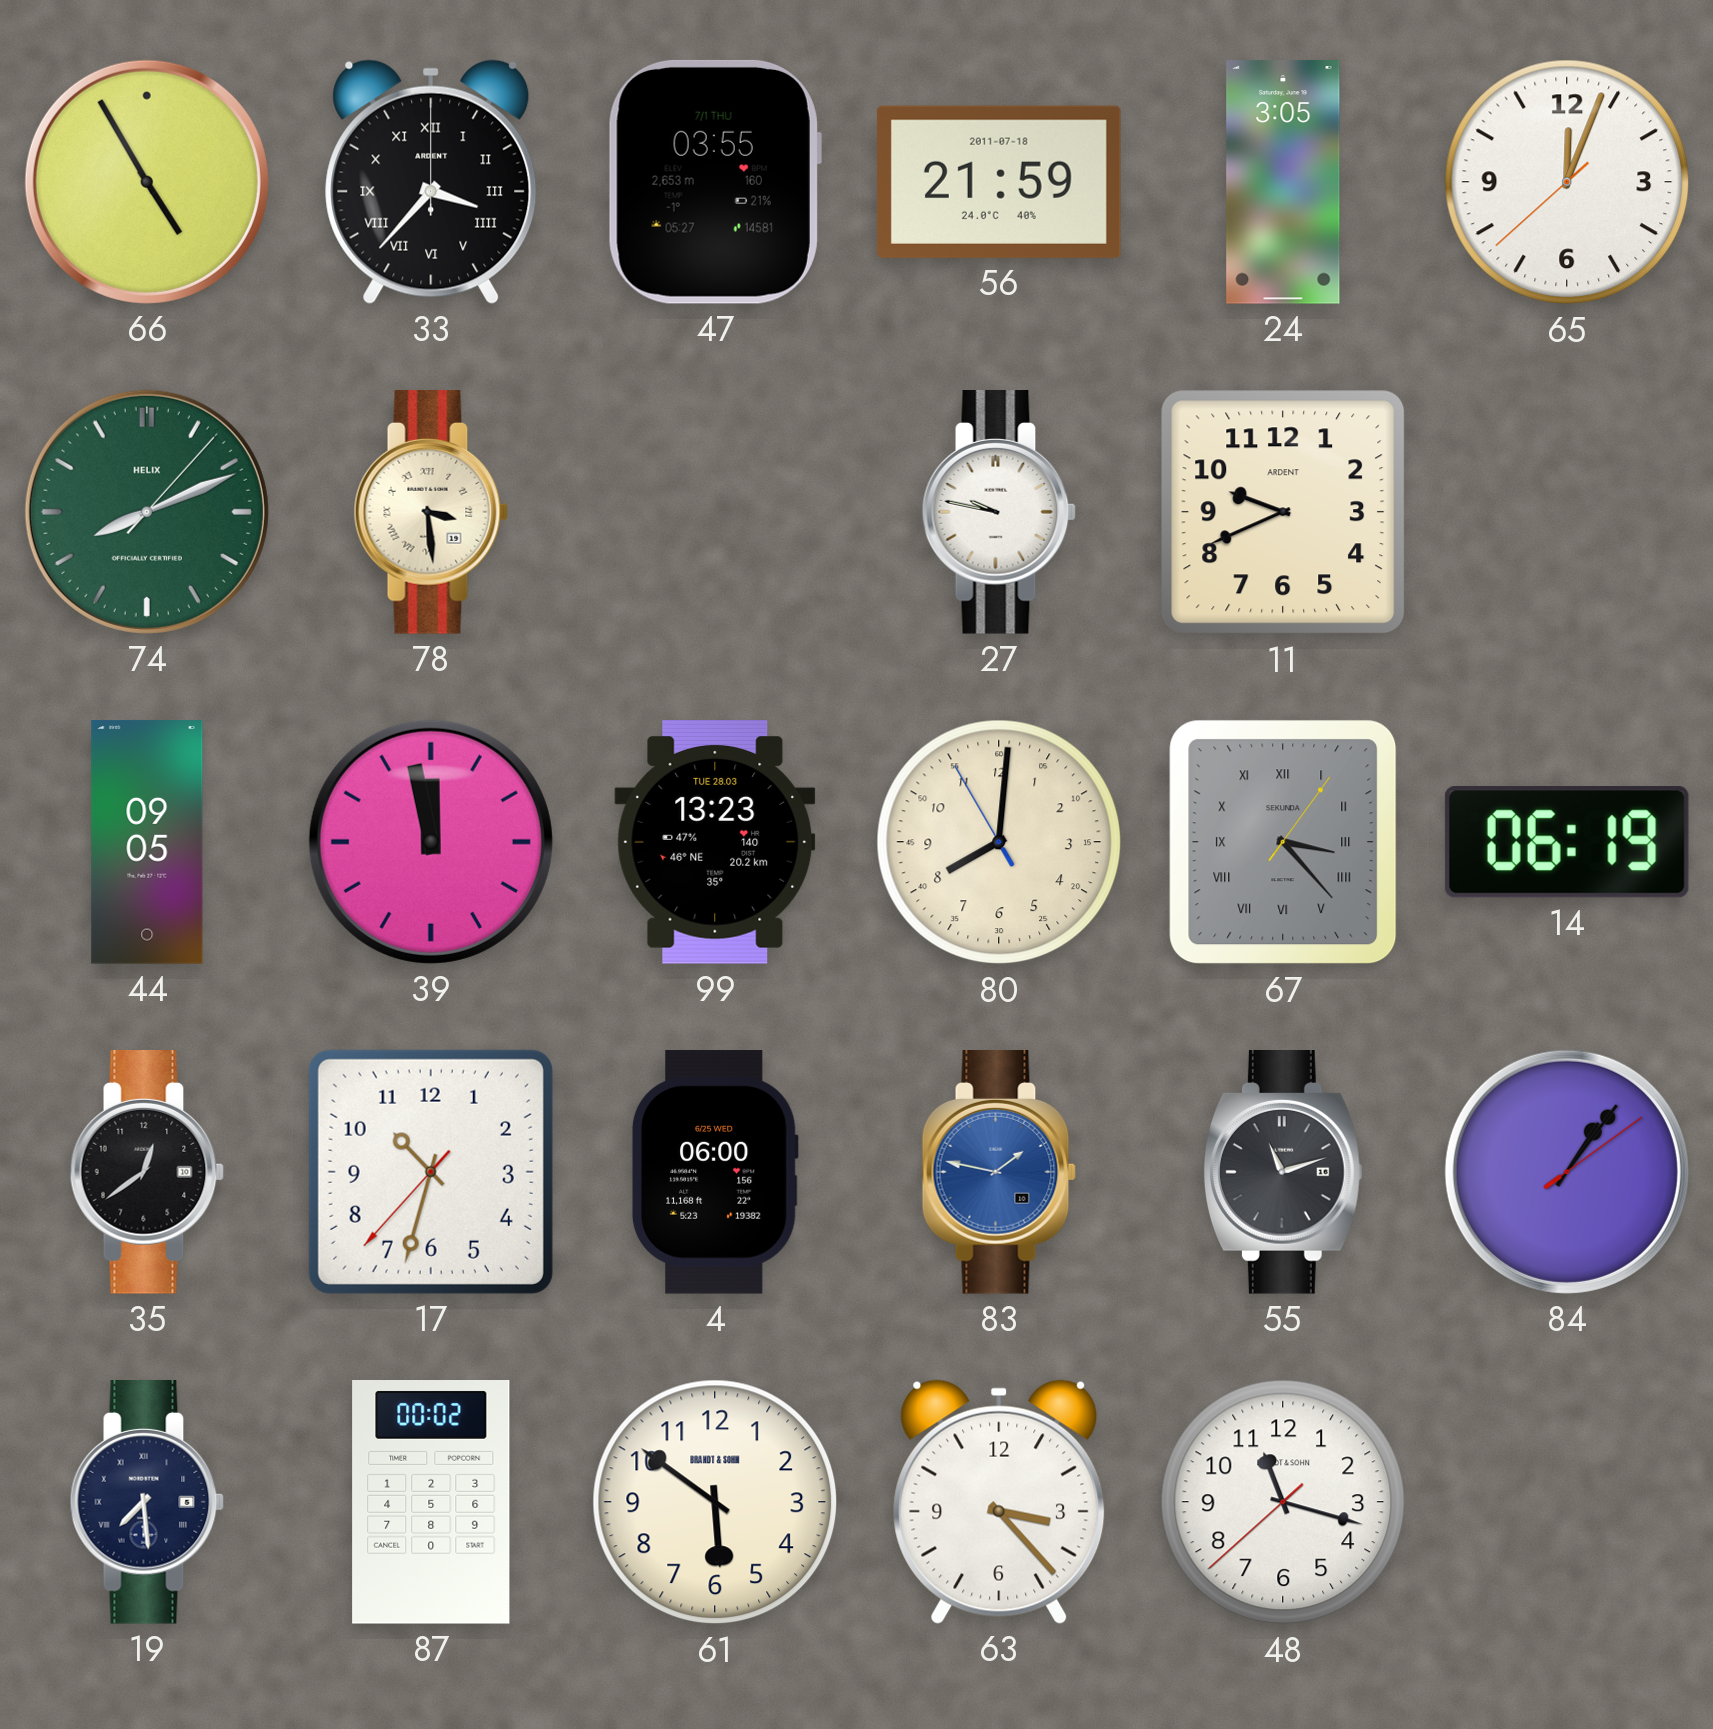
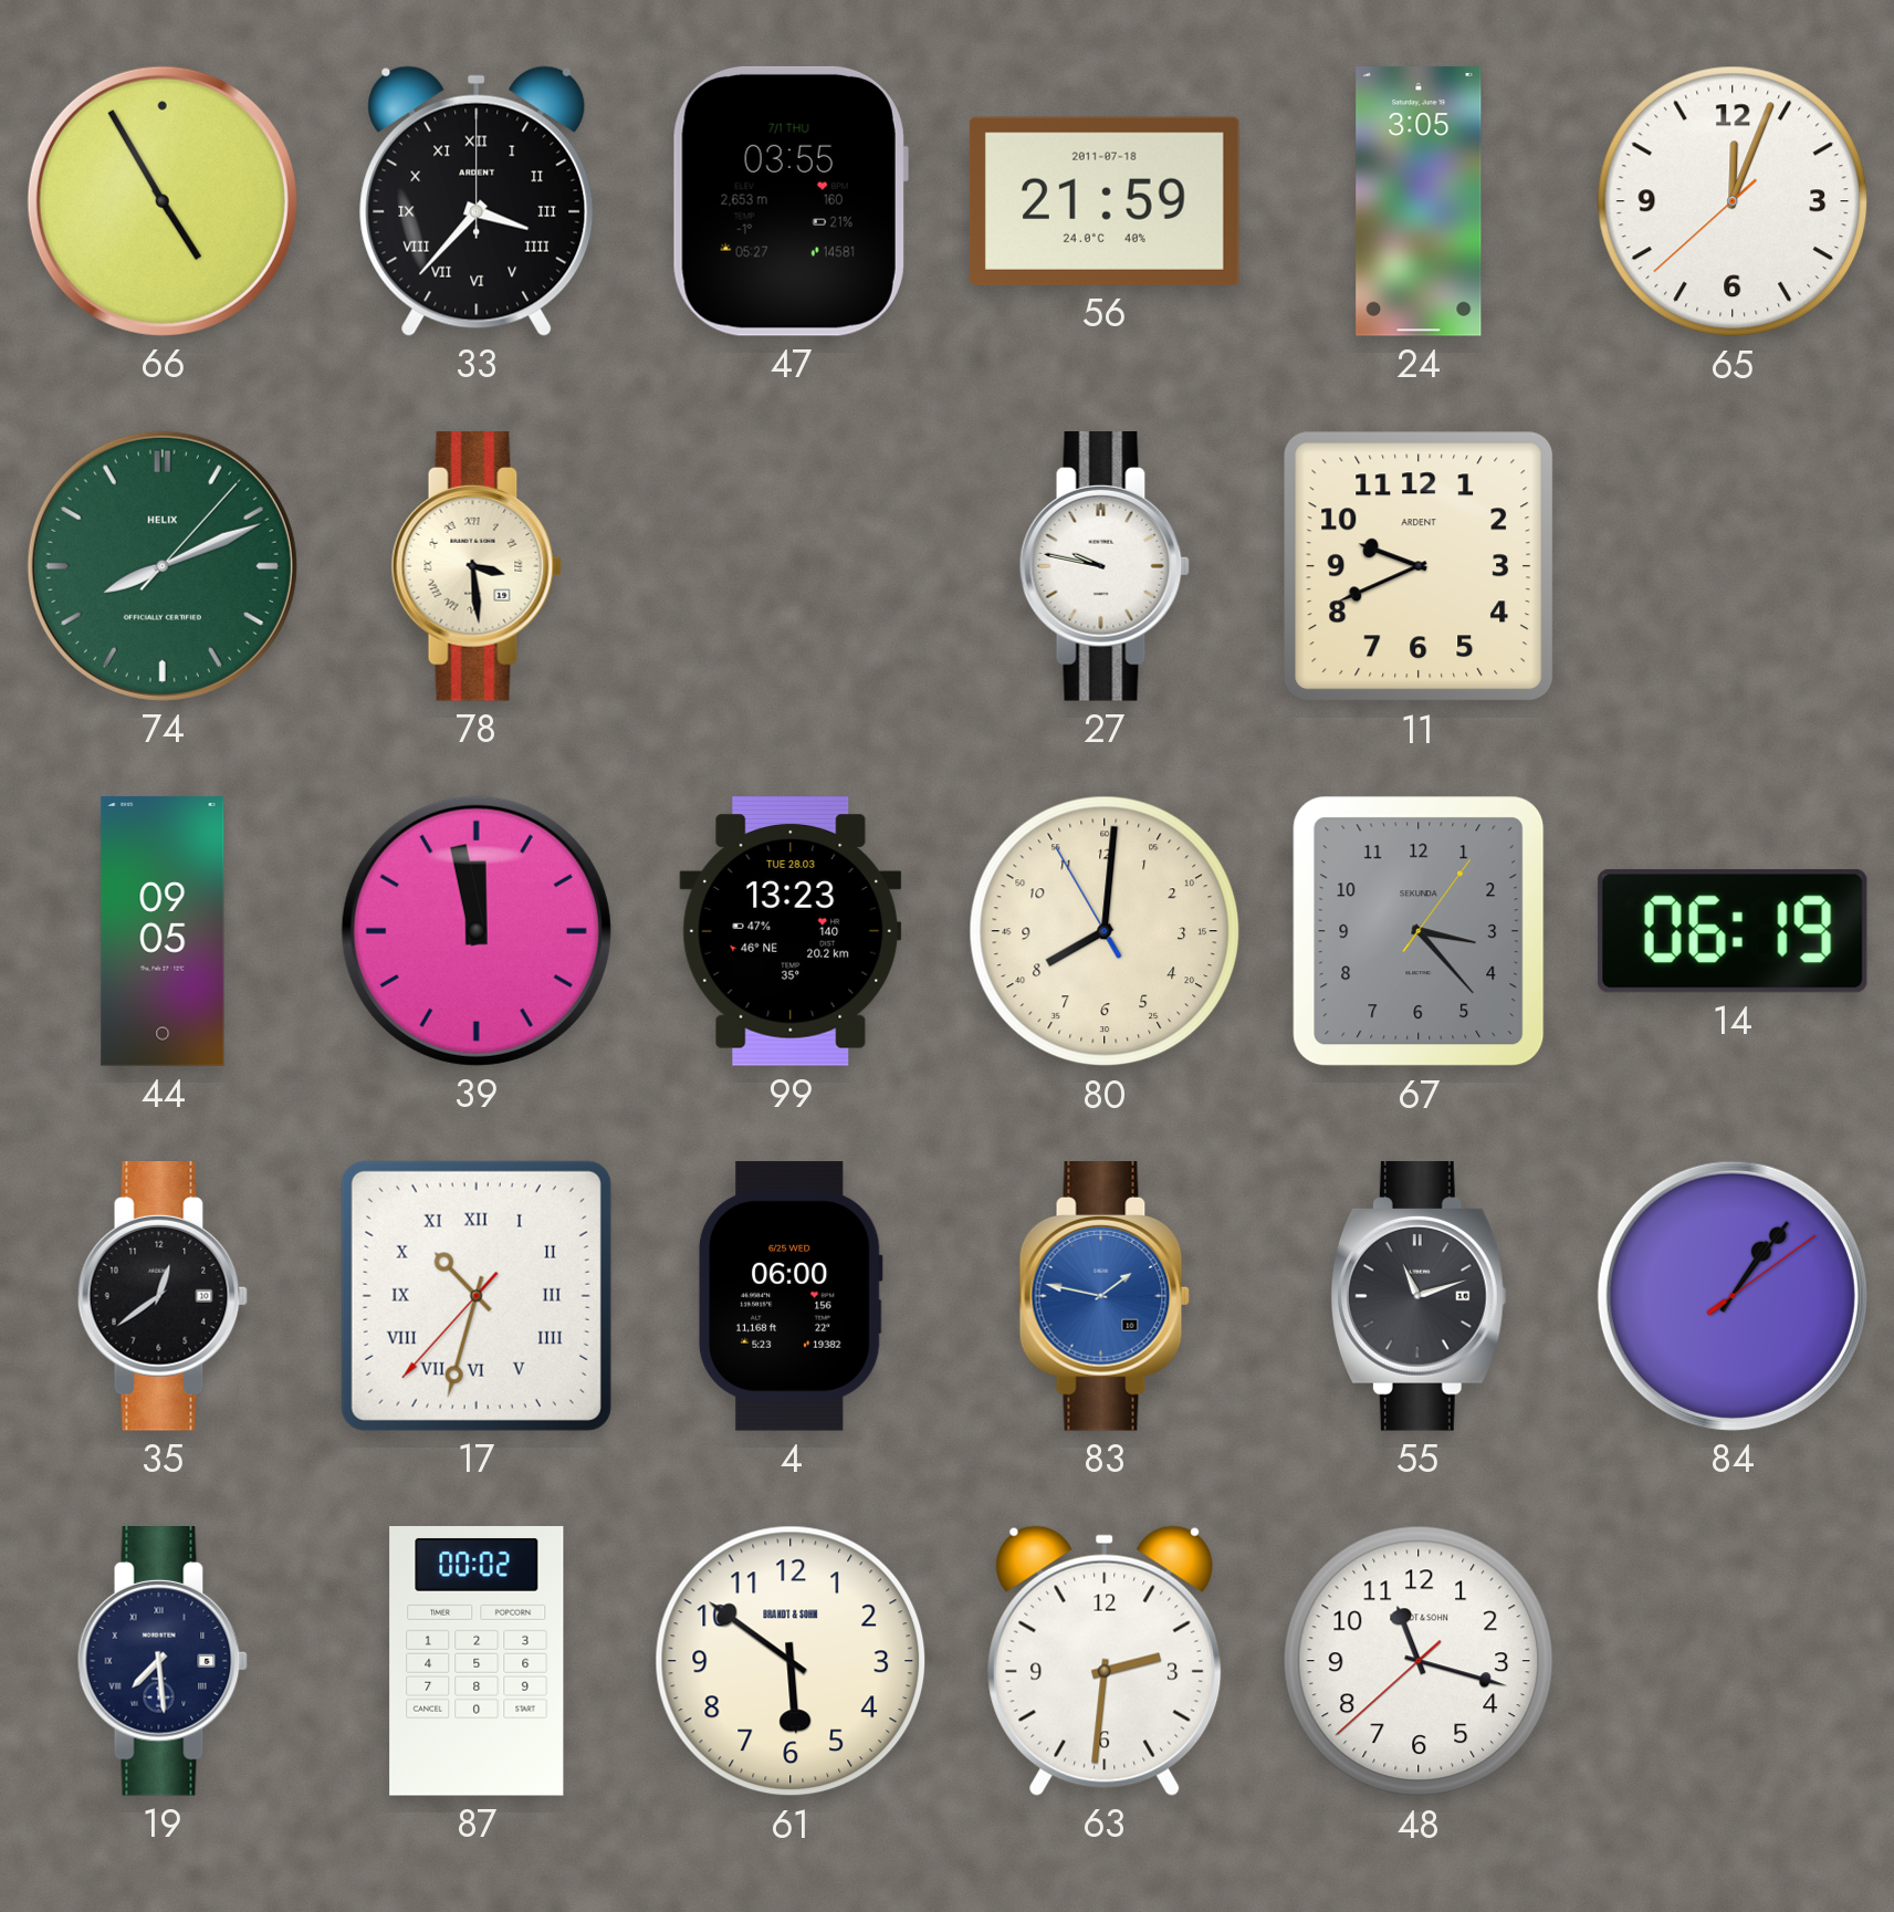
67 numerals: Roman -> Arabic (1419, 931)
17 numerals: Arabic -> Roman (477, 1296)
63: 3:23 -> 2:31 (1105, 1661)
